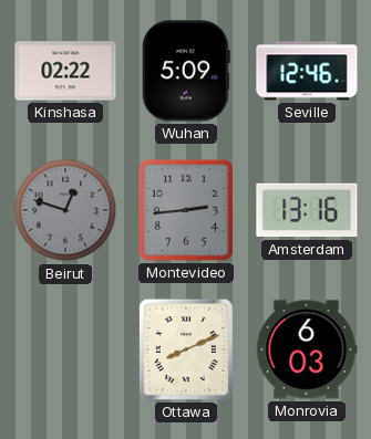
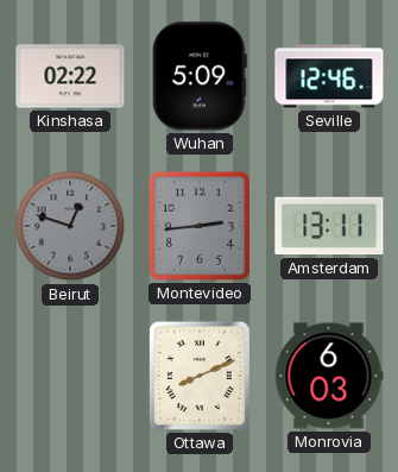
Amsterdam: 13:16 -> 13:11 (329, 226)
